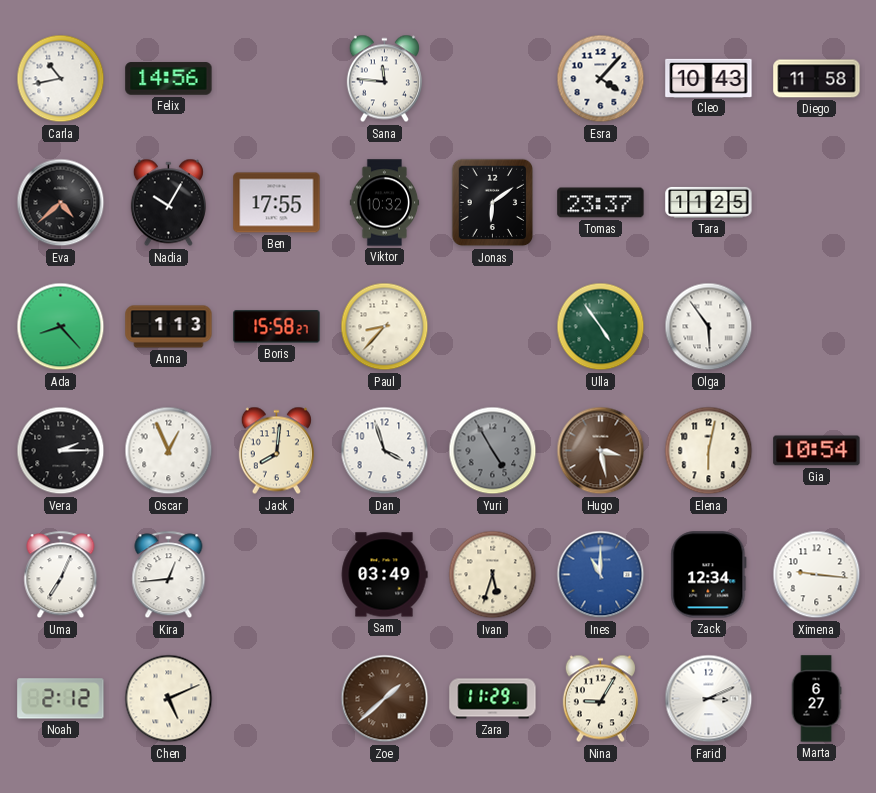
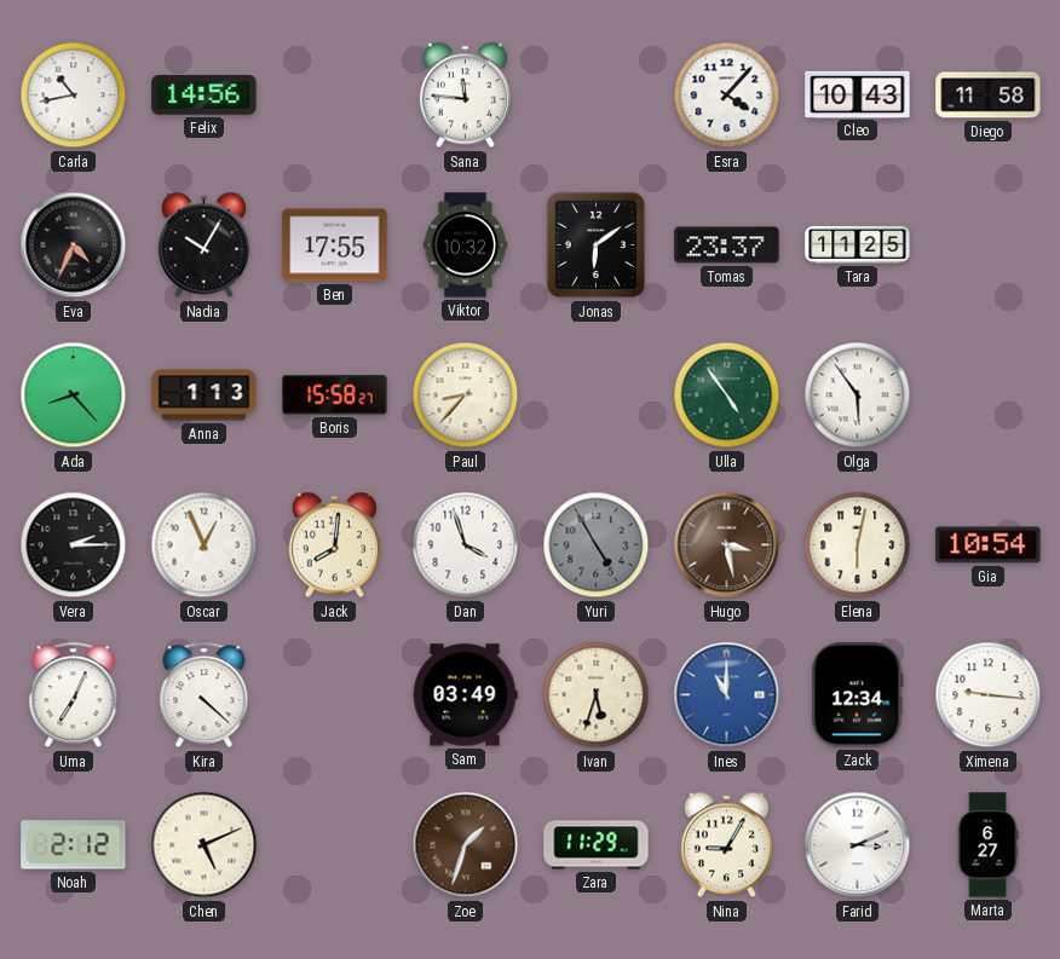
Eva: 4:38 -> 4:34 (74, 245)
Kira: 12:44 -> 4:22 (204, 695)
Zoe: 1:38 -> 1:33 (466, 845)
